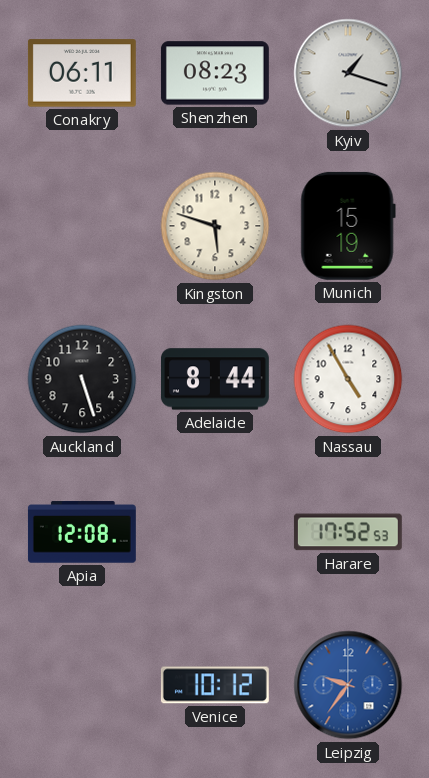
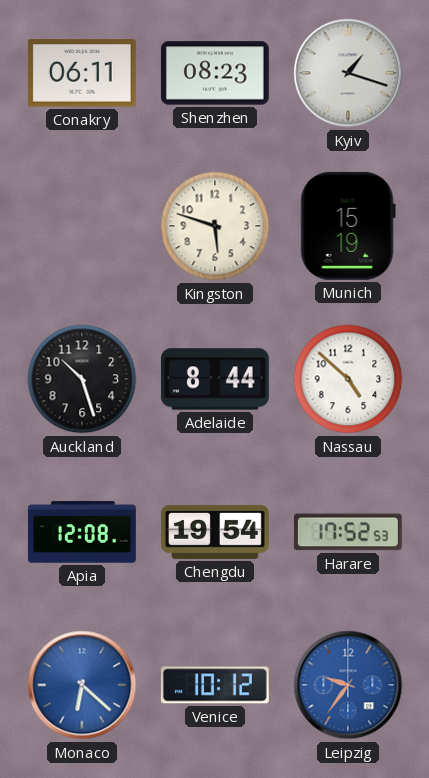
Auckland: 5:27 -> 10:27 (82, 379)
Nassau: 4:55 -> 4:52 (348, 379)
Chengdu: none -> 19:54 (215, 532)
Monaco: none -> 6:22 (82, 685)
